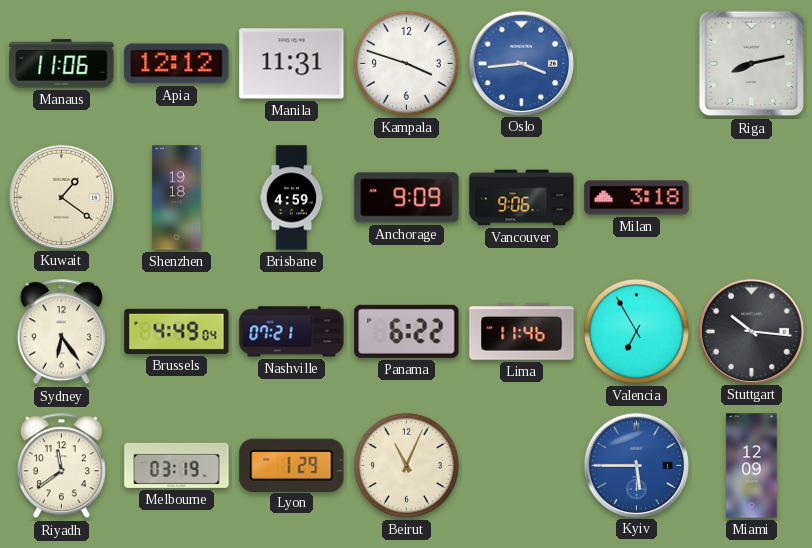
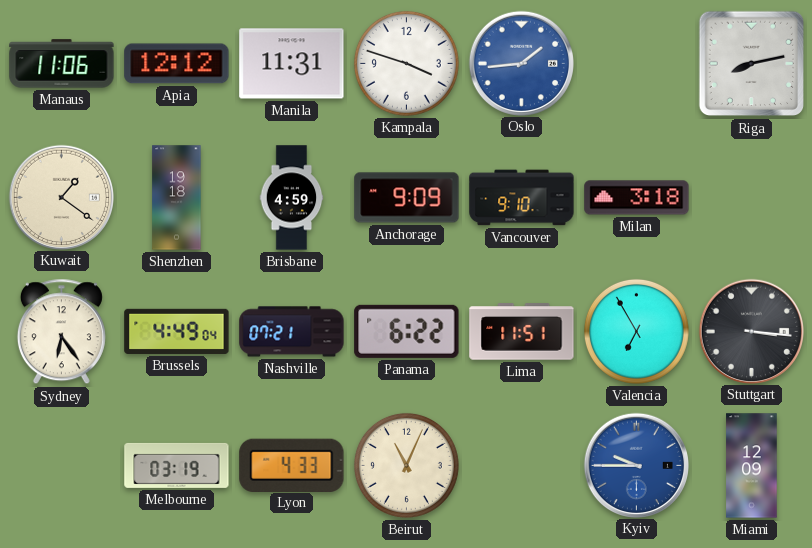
Oslo: 3:44 -> 1:44 (521, 63)
Vancouver: 9:06 -> 9:10 (522, 198)
Lima: 11:46 -> 11:51 (522, 332)
Stuttgart: 10:16 -> 3:16 (751, 331)
Riyadh: 11:39 -> none (61, 466)
Lyon: 1:29 -> 4:33 (292, 465)
Kyiv: 5:45 -> 9:45 (636, 465)
